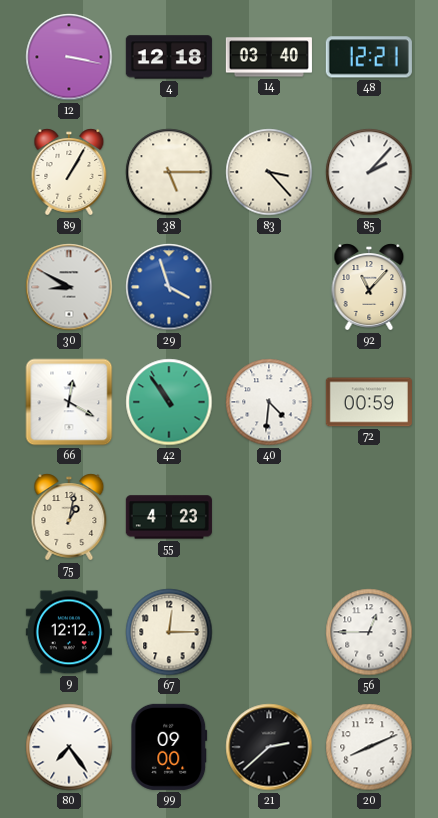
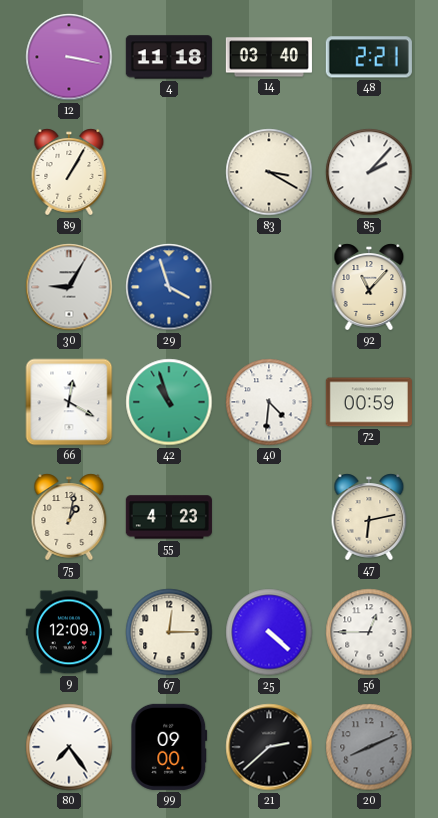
4: 12:18 -> 11:18 (169, 57)
48: 12:21 -> 2:21 (369, 57)
38: 5:15 -> none (169, 172)
83: 3:23 -> 3:20 (269, 172)
30: 8:50 -> 9:05 (69, 287)
42: 10:54 -> 10:57 (169, 402)
47: none -> 6:13 (369, 517)
9: 12:12 -> 12:09 (69, 632)
25: none -> 4:22 (269, 632)
20 dial: white -> grey (369, 747)
